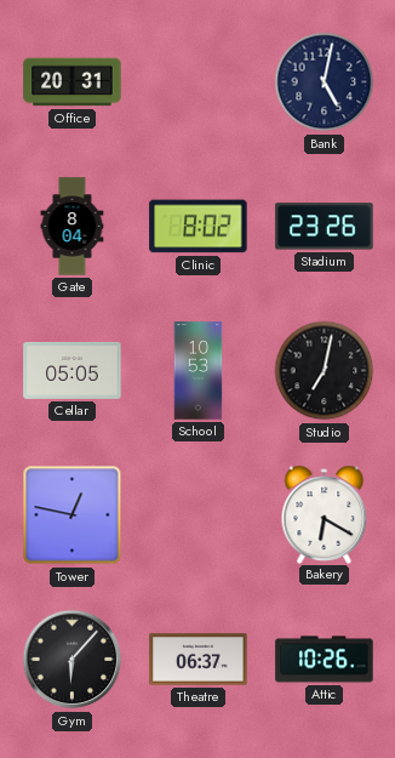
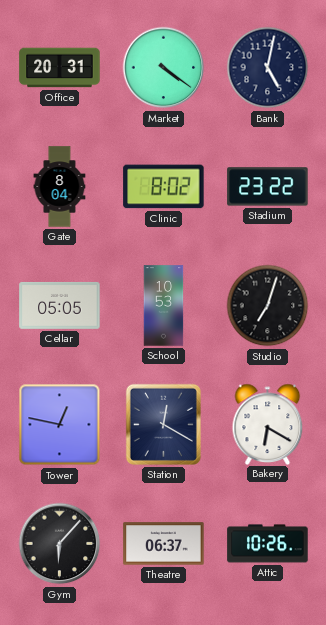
Market: none -> 4:21 (164, 68)
Stadium: 23:26 -> 23:22 (268, 187)
Studio: 7:02 -> 7:03 (268, 306)
Station: none -> 12:20 (163, 424)
